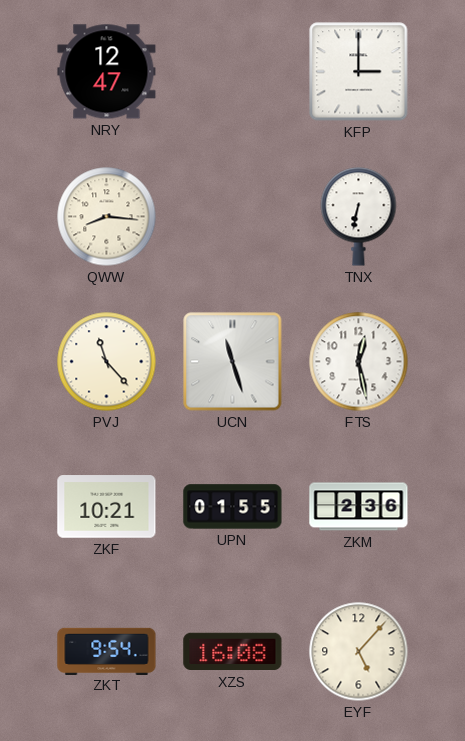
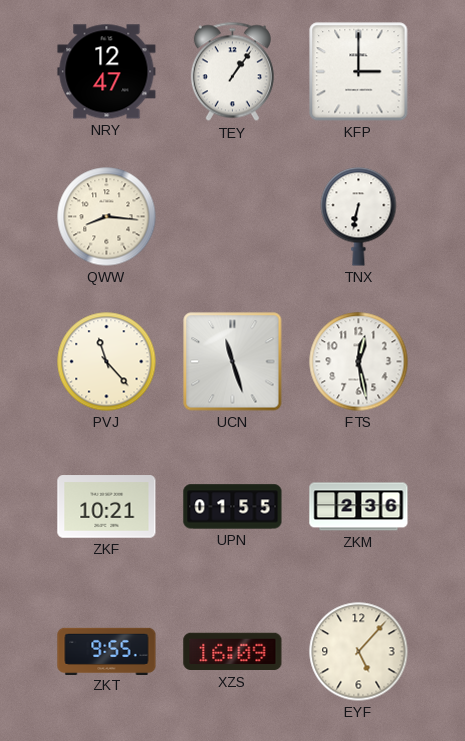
TEY: none -> 1:06 (232, 72)
ZKT: 9:54 -> 9:55 (107, 651)
XZS: 16:08 -> 16:09 (233, 652)
